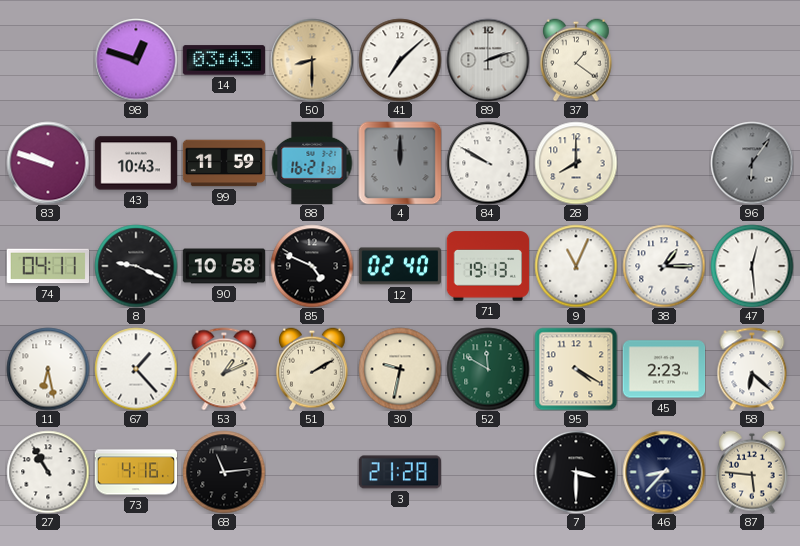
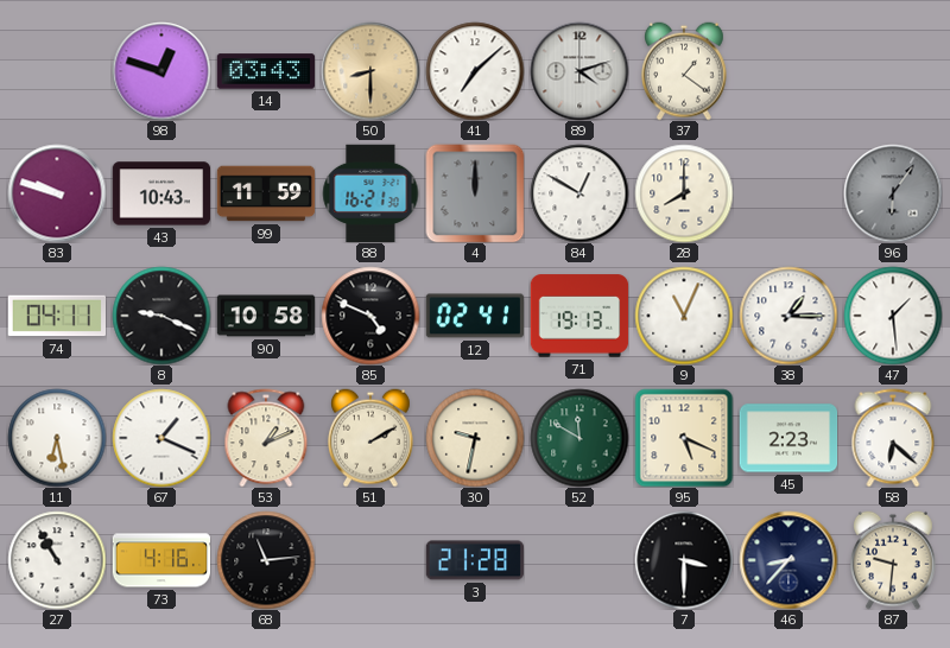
89: 2:12 -> 4:12 (579, 71)
84: 9:50 -> 12:50 (579, 193)
12: 02:40 -> 02:41 (475, 316)
47: 12:29 -> 1:29 (893, 316)
67: 1:23 -> 1:19 (161, 438)
95: 4:20 -> 5:19 (684, 438)
87: 5:46 -> 9:31 (894, 560)
